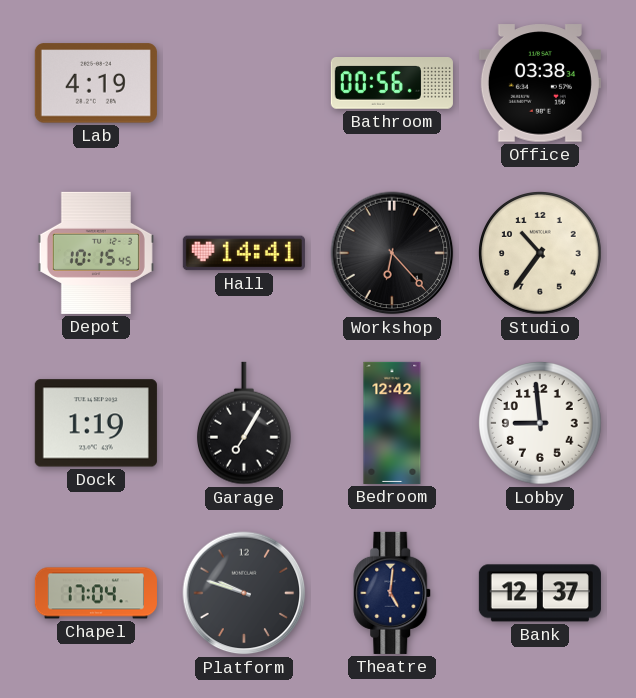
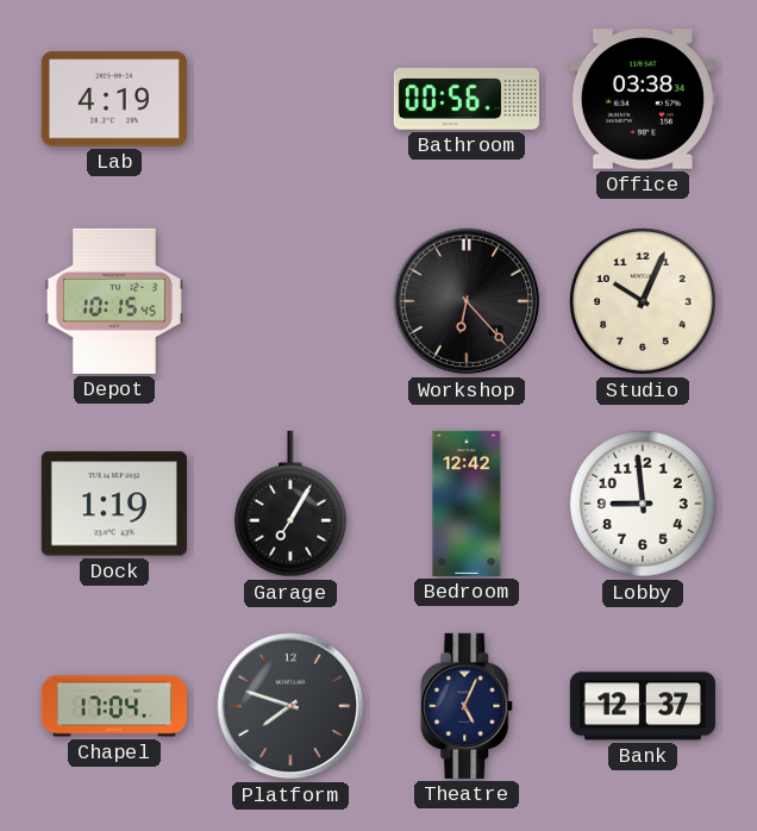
Hall: 14:41 -> none (244, 253)
Studio: 10:36 -> 10:04 (644, 302)
Platform: 9:48 -> 7:48 (290, 706)
Theatre: 5:01 -> 5:04 (468, 706)
